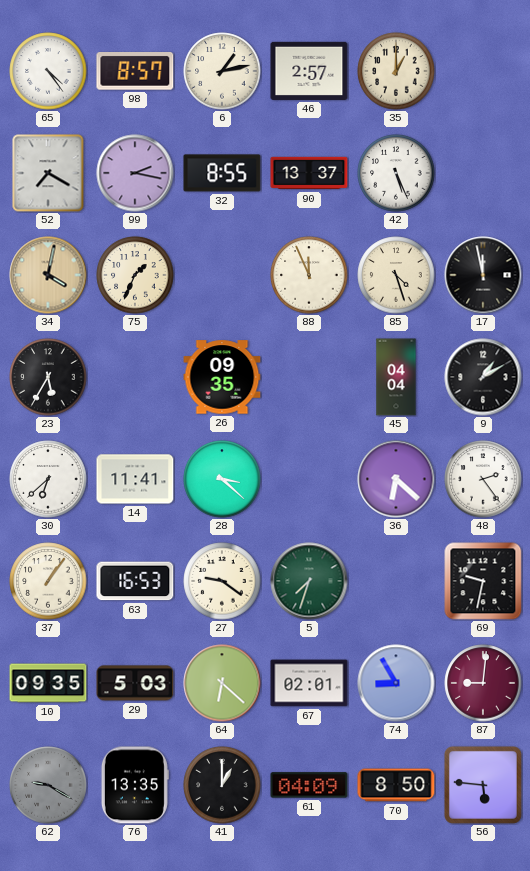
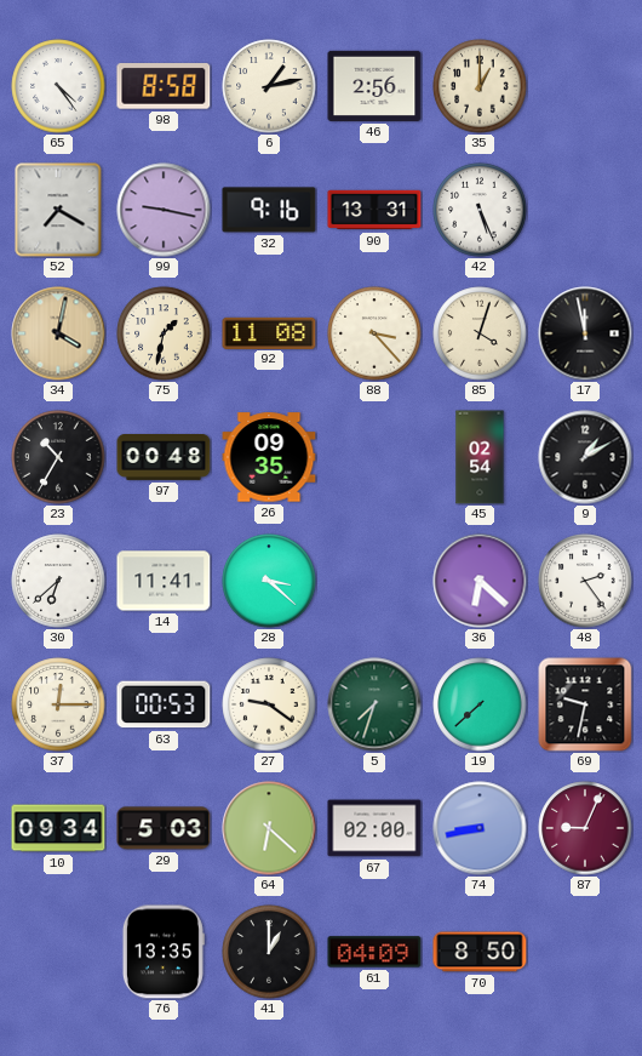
98: 8:57 -> 8:58 (164, 86)
46: 2:57 -> 2:56 (374, 86)
99: 2:17 -> 9:17 (164, 210)
32: 8:55 -> 9:16 (269, 210)
90: 13:37 -> 13:31 (374, 210)
75: 1:34 -> 1:32 (164, 333)
92: none -> 11:08 (269, 332)
88: 11:56 -> 3:23 (374, 333)
85: 4:27 -> 4:03 (480, 333)
23: 5:35 -> 10:35 (58, 457)
97: none -> 00:48 (164, 458)
45: 04:04 -> 02:54 (480, 457)
37: 1:06 -> 12:15 (58, 704)
63: 16:53 -> 00:53 (164, 704)
19: none -> 7:38 (480, 704)
10: 09:35 -> 09:34 (58, 828)
67: 02:01 -> 02:00 (374, 828)
74: 8:55 -> 8:43 (480, 828)
87: 9:01 -> 9:04 (585, 828)
62: 9:20 -> none (48, 785)
56: 5:46 -> none (483, 785)
